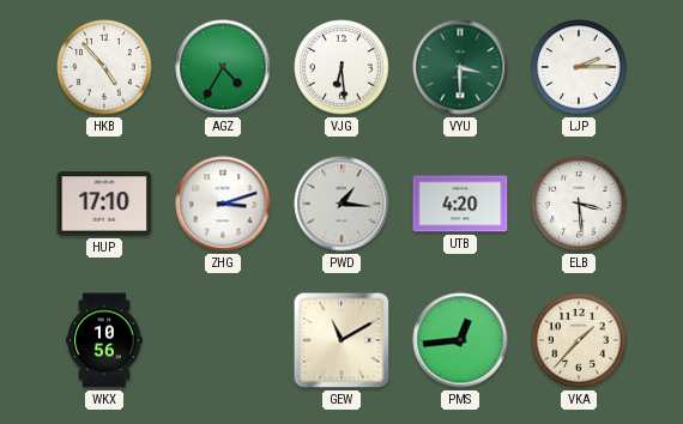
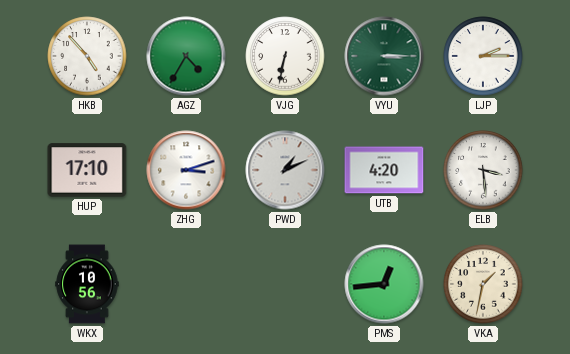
VJG: 6:29 -> 6:32 (285, 56)
VYU: 3:30 -> 3:15 (384, 56)
PWD: 1:16 -> 1:11 (285, 170)
GEW: 11:10 -> none (341, 340)
VKA: 1:37 -> 1:32 (483, 284)
